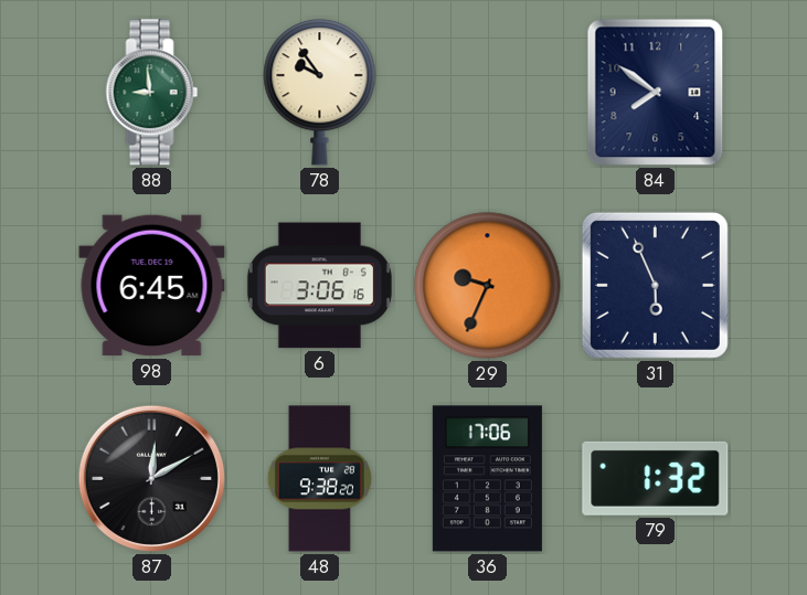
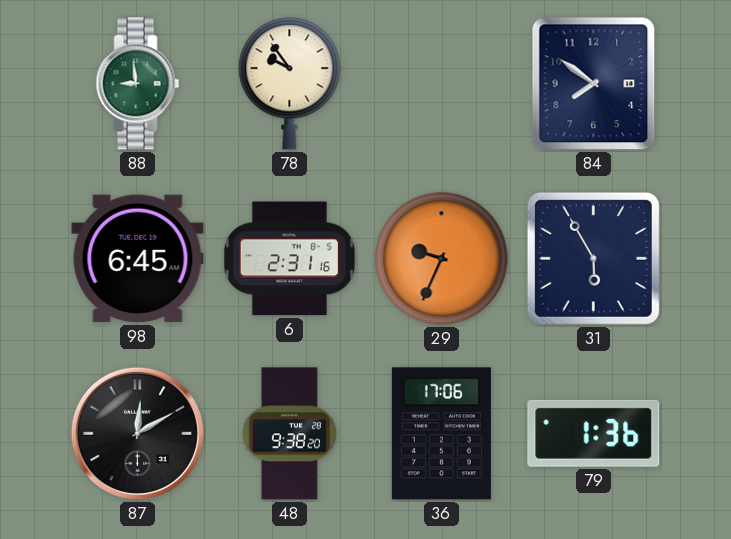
6: 3:06 -> 2:31 (289, 259)
31: 5:56 -> 5:55 (593, 258)
79: 1:32 -> 1:36 (594, 433)
